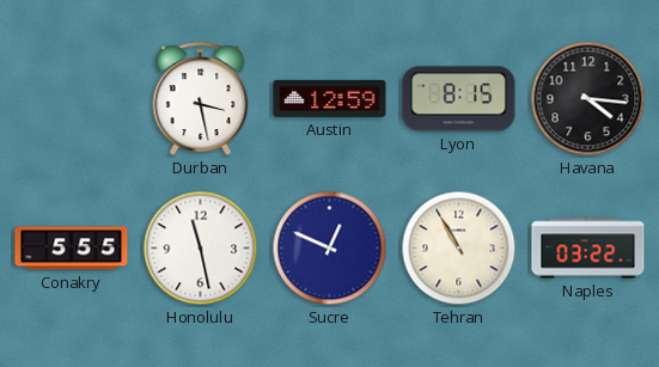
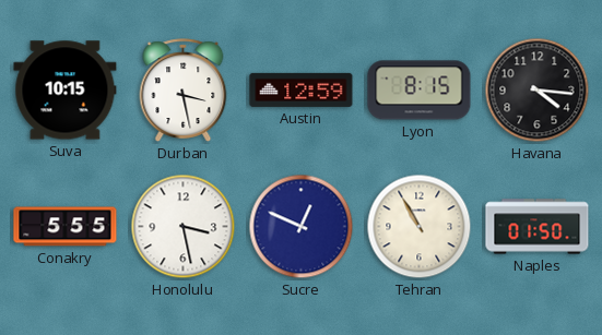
Suva: none -> 10:15 (66, 91)
Honolulu: 11:28 -> 3:28 (184, 227)
Naples: 03:22 -> 01:50 (538, 227)
